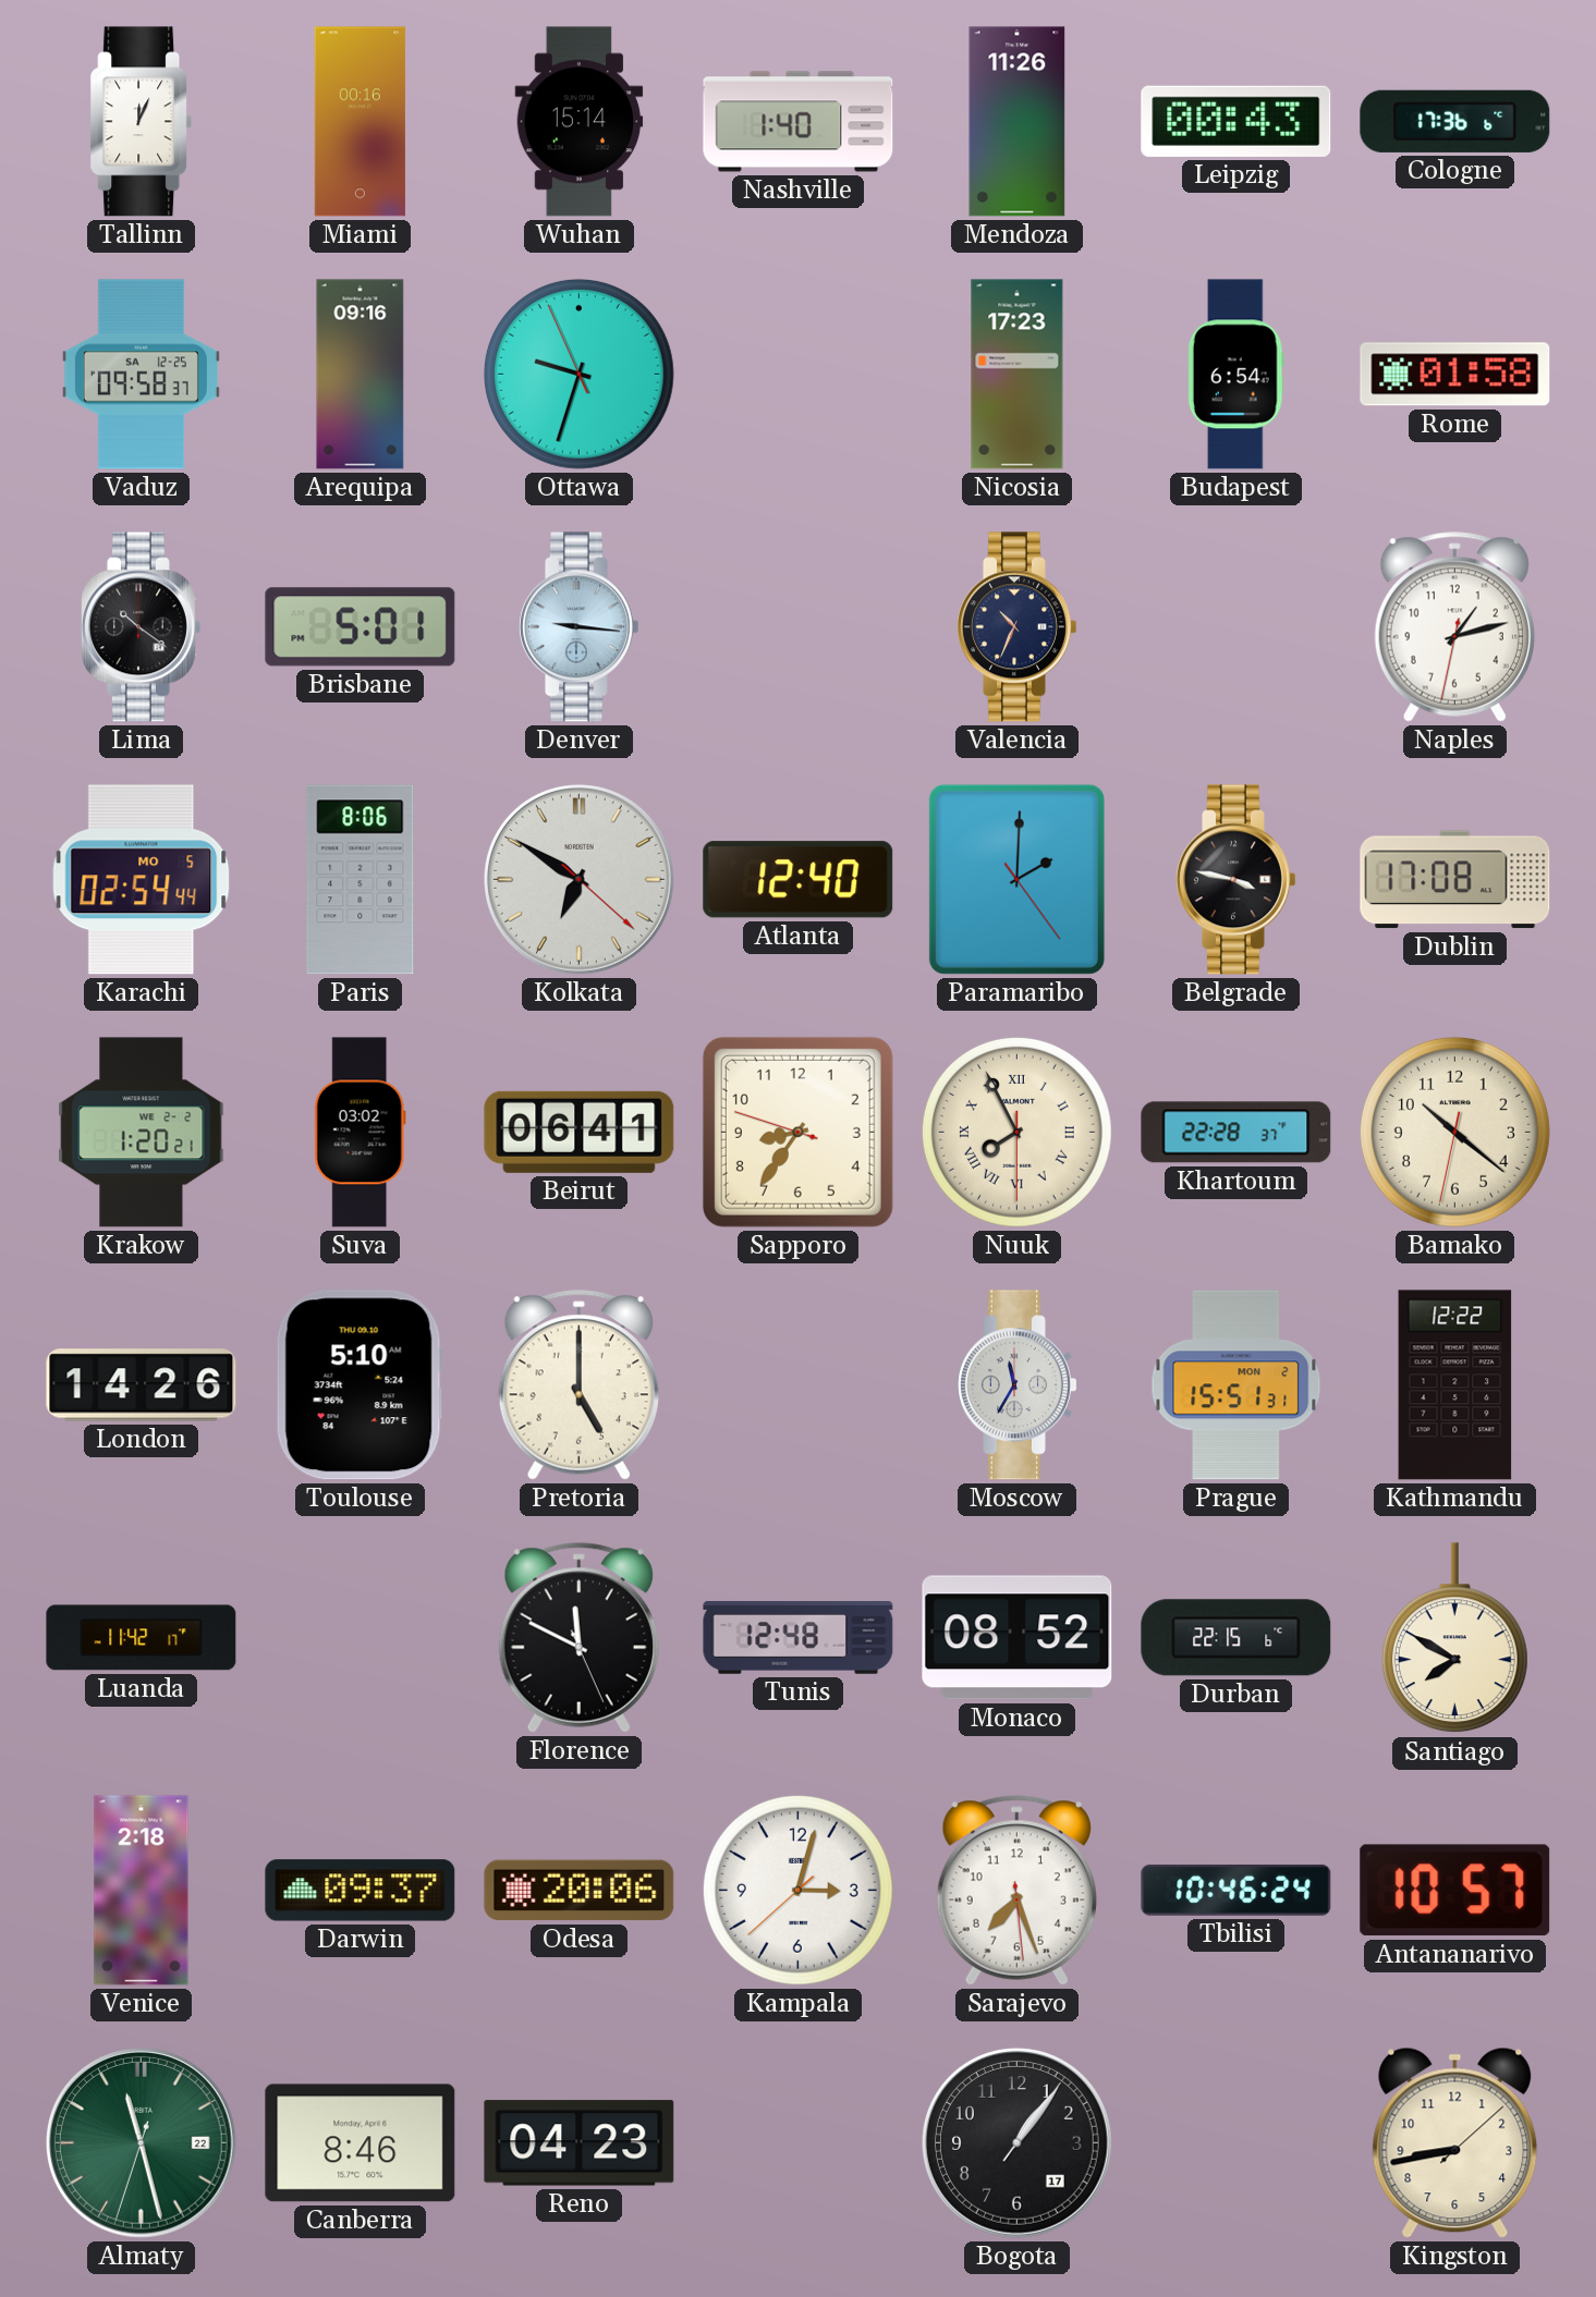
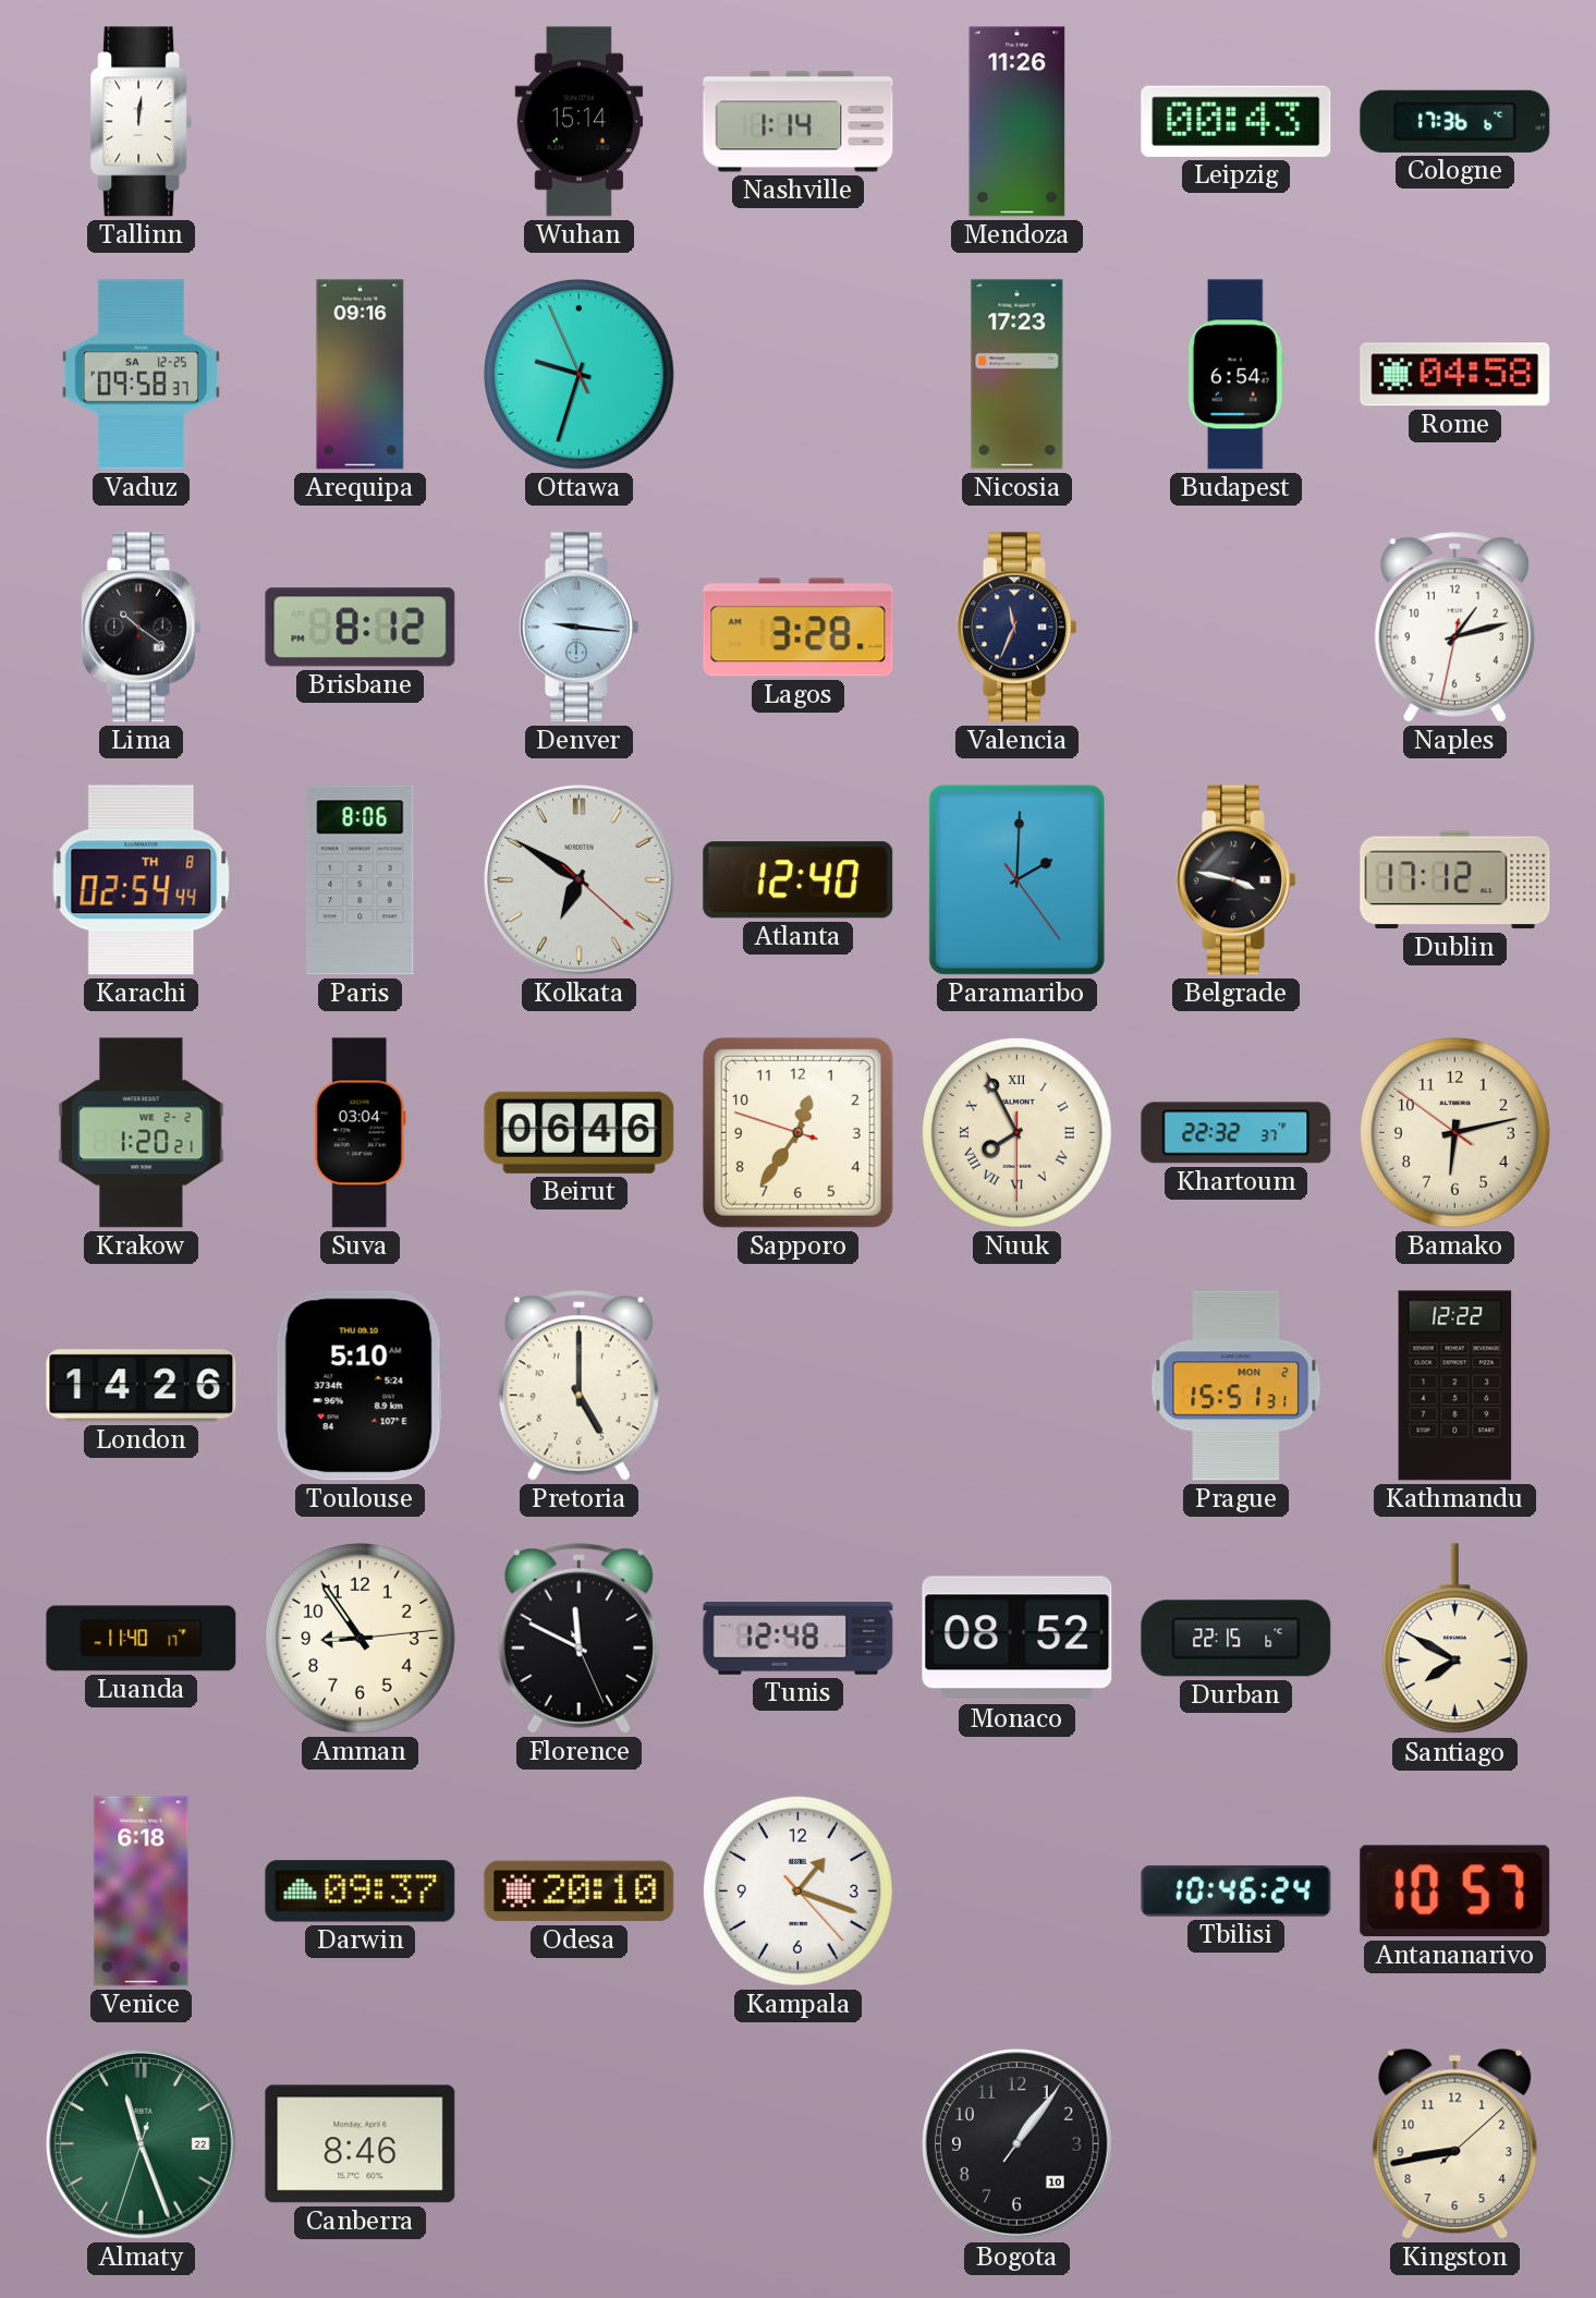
Tallinn: 12:04 -> 12:01 (142, 122)
Miami: 00:16 -> none (360, 122)
Nashville: 1:40 -> 1:14 (799, 122)
Rome: 01:58 -> 04:58 (1455, 375)
Brisbane: 5:01 -> 8:12 (361, 628)
Lagos: none -> 3:28 (799, 628)
Valencia: 10:34 -> 11:34 (1018, 628)
Karachi date: MO 5 -> TH 8 (142, 880)
Dublin: 17:08 -> 17:12 (1455, 880)
Suva: 03:02 -> 03:04 (360, 1133)
Beirut: 06:41 -> 06:46 (580, 1132)
Sapporo: 8:35 -> 12:35 (797, 1132)
Khartoum: 22:28 -> 22:32 (1236, 1133)
Bamako: 10:21 -> 6:12 (1454, 1132)
Moscow: 11:35 -> none (1018, 1385)
Luanda: 11:42 -> 11:40 (142, 1639)
Amman: none -> 8:54 (360, 1638)
Venice: 2:18 -> 6:18 (142, 1892)
Odesa: 20:06 -> 20:10 (580, 1892)
Kampala: 3:02 -> 1:18 (797, 1890)
Sarajevo: 7:26 -> none (1016, 1891)
Almaty: 11:27 -> 11:26 (142, 2144)
Reno: 04:23 -> none (580, 2143)
Bogota date: 17 -> 10 (1018, 2144)
